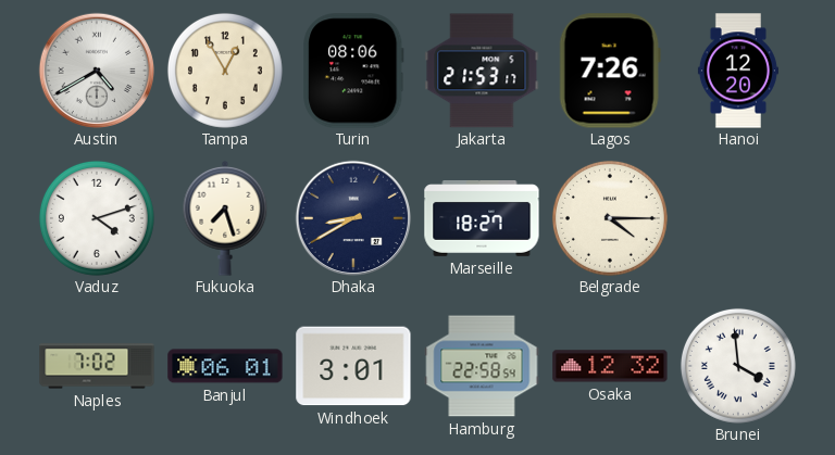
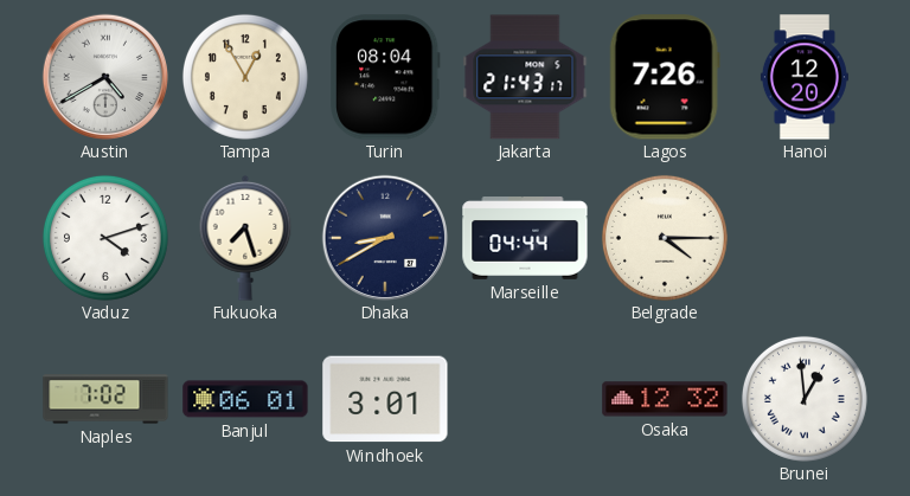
Turin: 08:06 -> 08:04 (385, 77)
Jakarta: 21:53 -> 21:43 (525, 77)
Marseille: 18:27 -> 04:44 (525, 239)
Hamburg: 22:58 -> none (482, 366)
Brunei: 3:59 -> 12:59 (805, 399)
